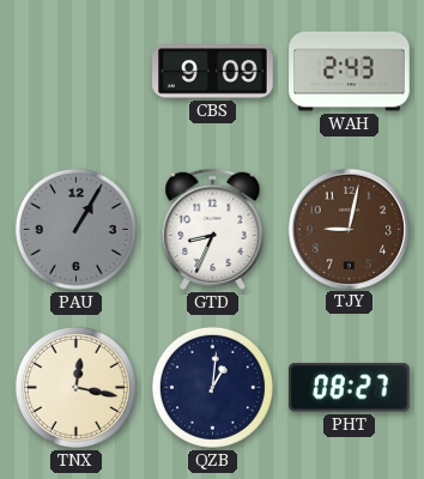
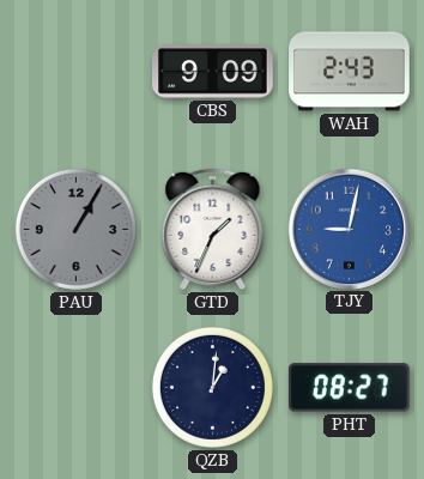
GTD: 8:34 -> 1:34 (213, 229)
TJY dial: brown -> blue (349, 229)
TNX: 12:17 -> none (75, 387)
